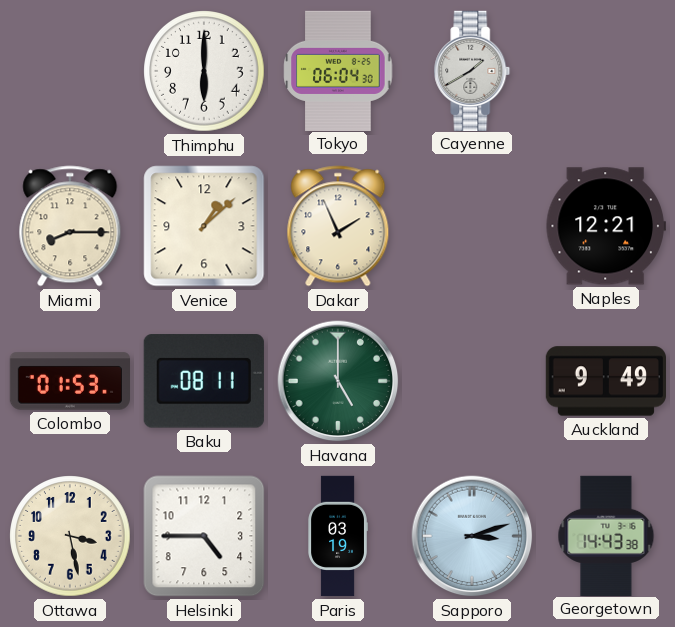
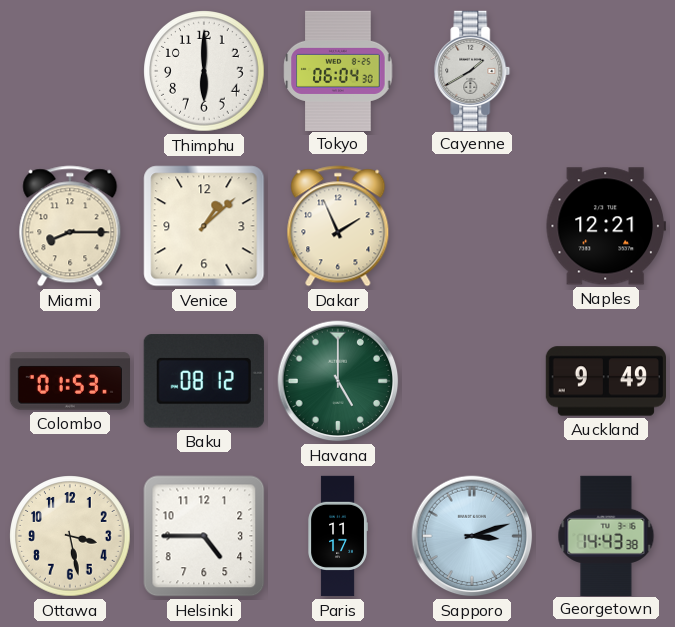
Baku: 08:11 -> 08:12 (204, 381)
Paris: 03:19 -> 11:17 (338, 536)
